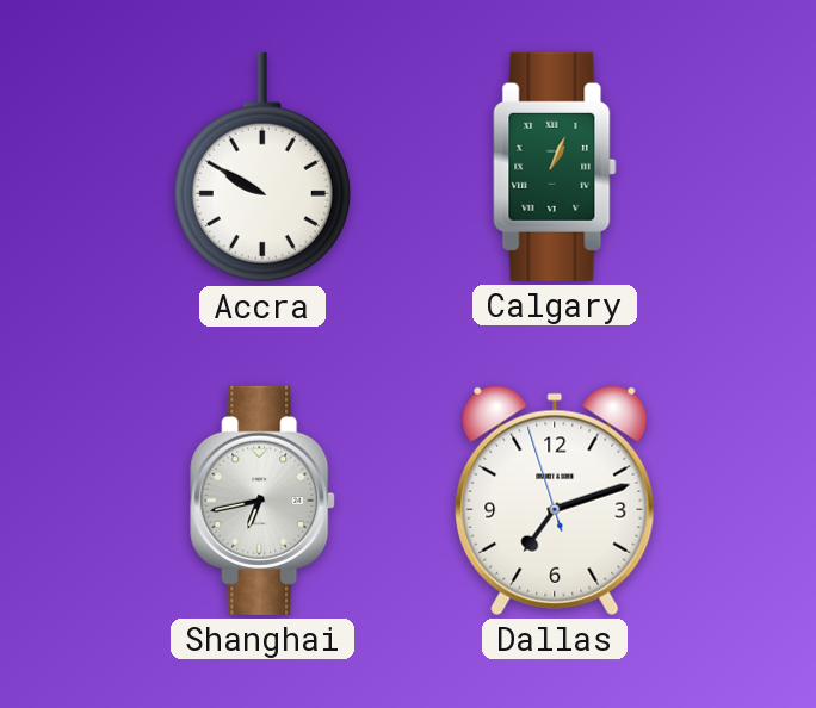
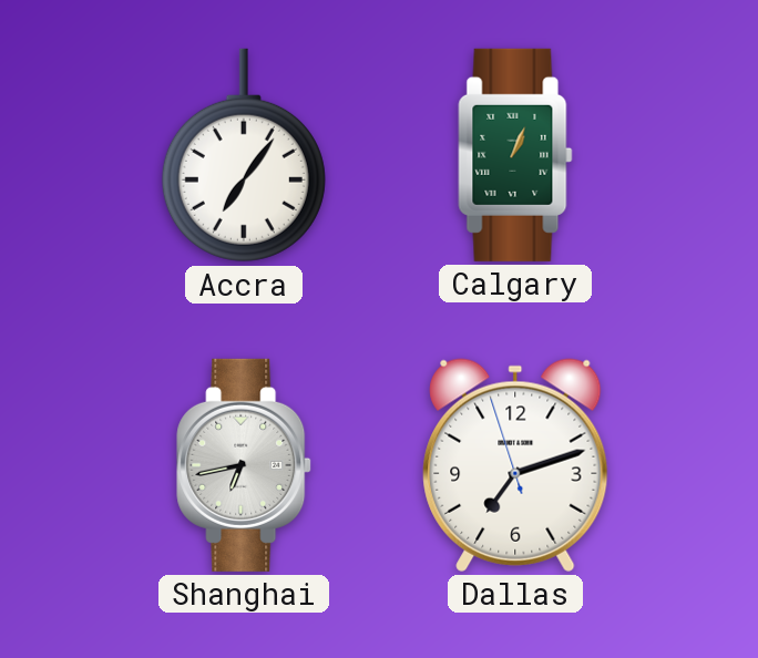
Accra: 9:50 -> 7:06 (244, 155)
